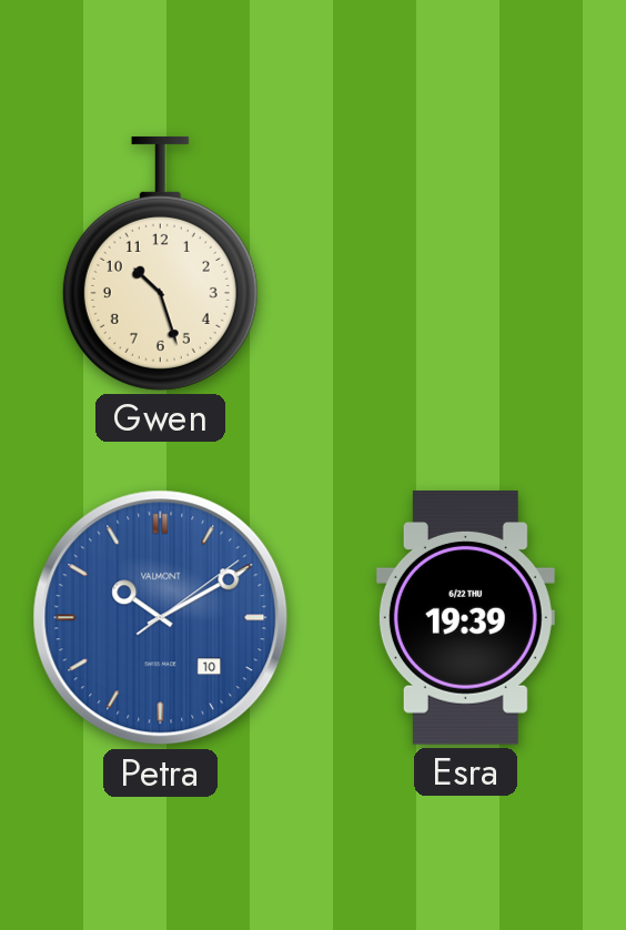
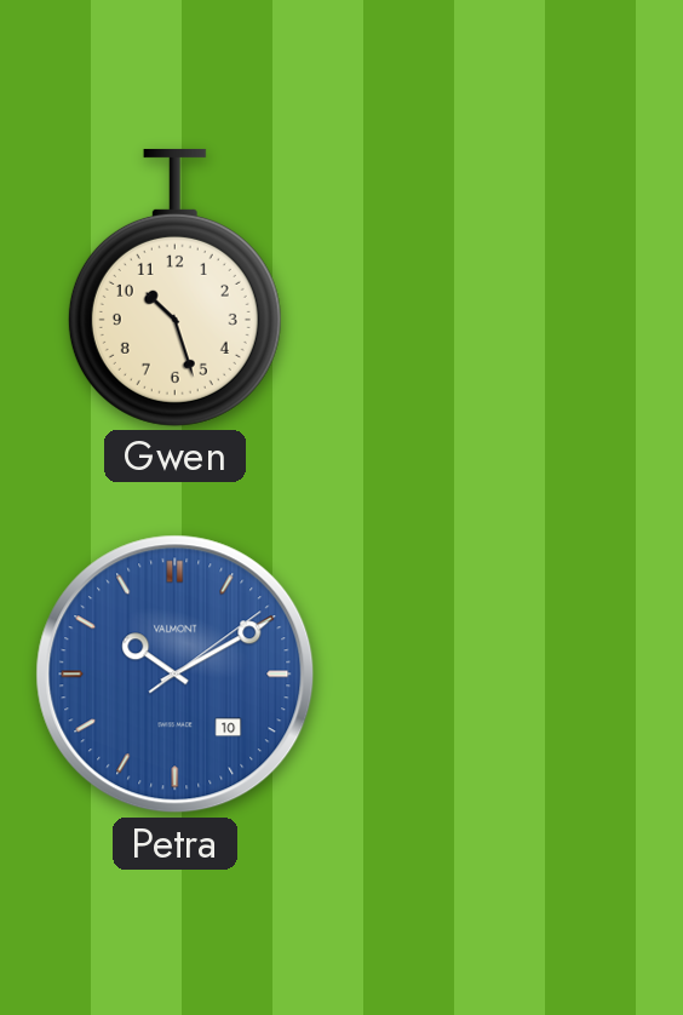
Esra: 19:39 -> none (465, 618)
